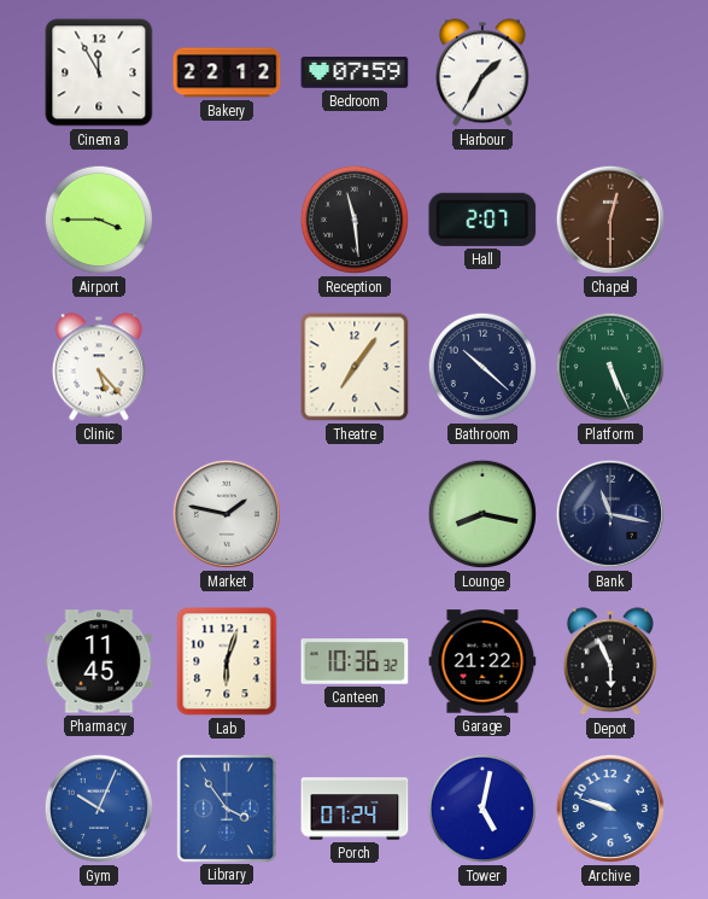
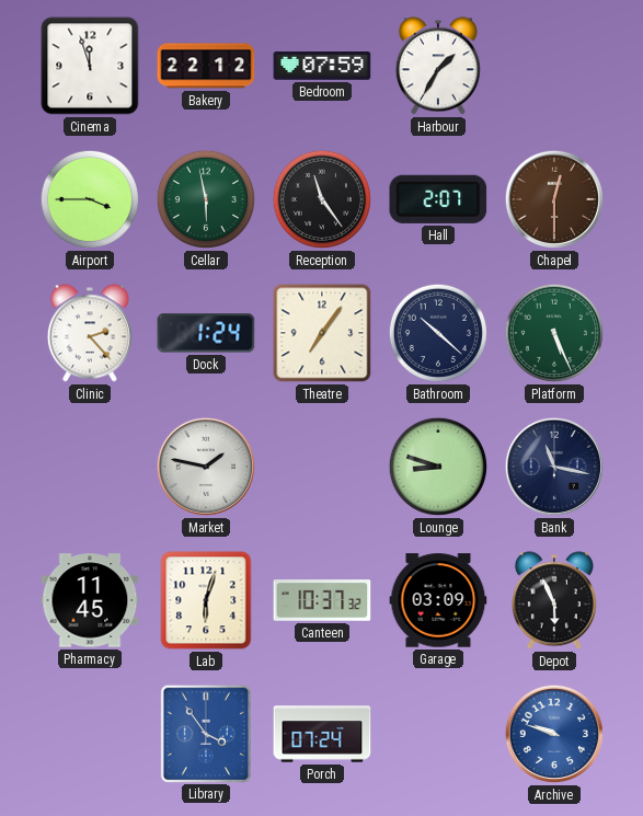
Cinema: 11:55 -> 11:57 (90, 66)
Cellar: none -> 5:58 (206, 199)
Reception: 11:29 -> 11:24 (322, 199)
Clinic: 5:23 -> 2:23 (90, 333)
Dock: none -> 1:24 (206, 333)
Lounge: 8:17 -> 8:48 (438, 467)
Canteen: 10:36 -> 10:37 (322, 600)
Garage: 21:22 -> 03:09 (438, 600)
Gym: 10:04 -> none (99, 808)
Tower: 5:02 -> none (482, 808)
